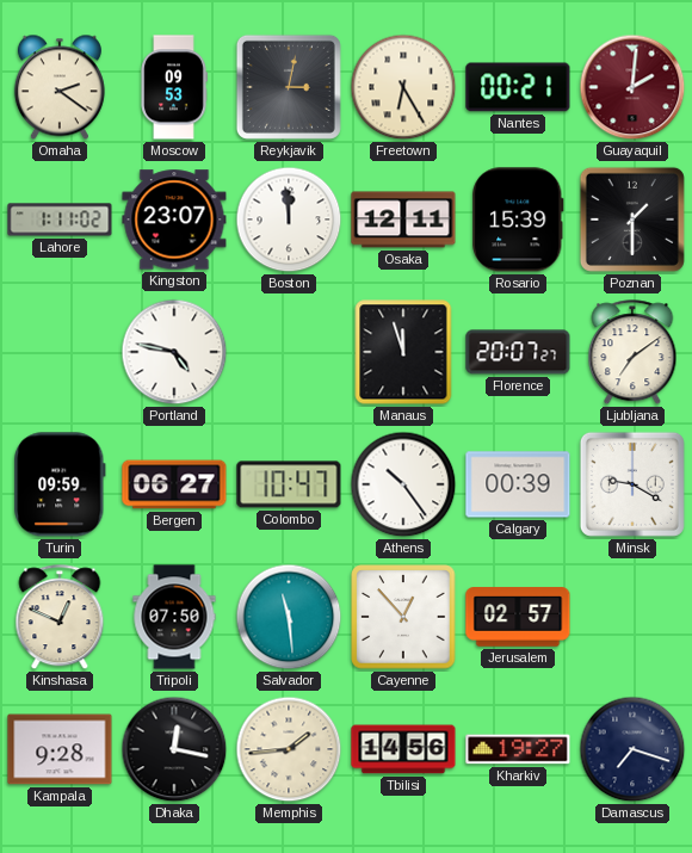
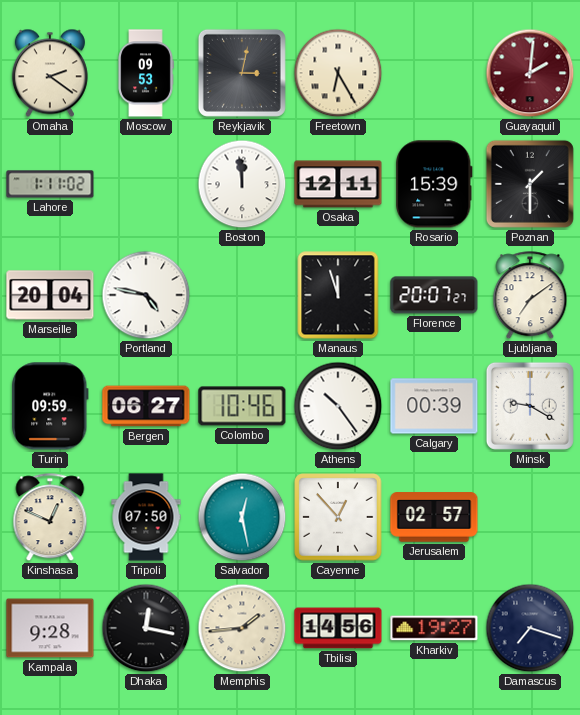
Nantes: 00:21 -> none (518, 87)
Kingston: 23:07 -> none (174, 220)
Marseille: none -> 20:04 (50, 295)
Colombo: 10:47 -> 10:46 (242, 406)
Salvador: 11:29 -> 12:28 (242, 517)
